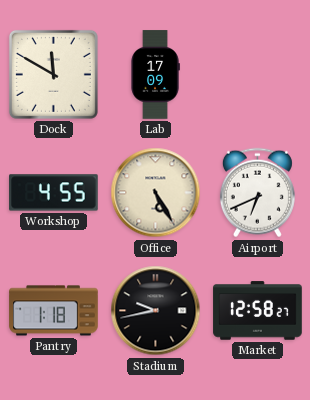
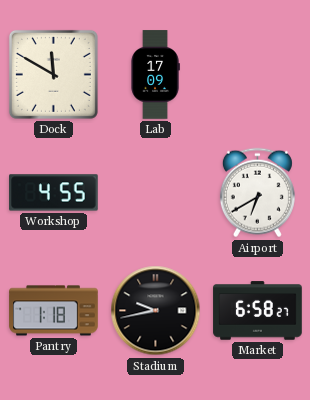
Office: 5:25 -> none (156, 193)
Airport: 6:41 -> 6:40 (257, 193)
Market: 12:58 -> 6:58 (258, 311)
